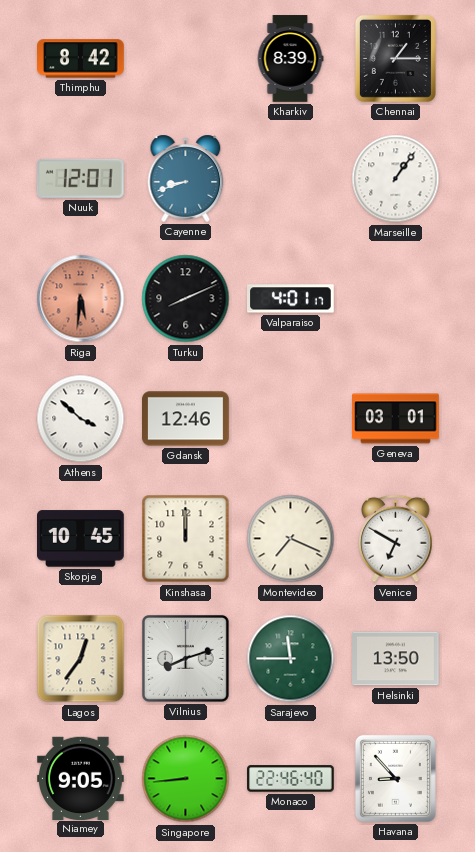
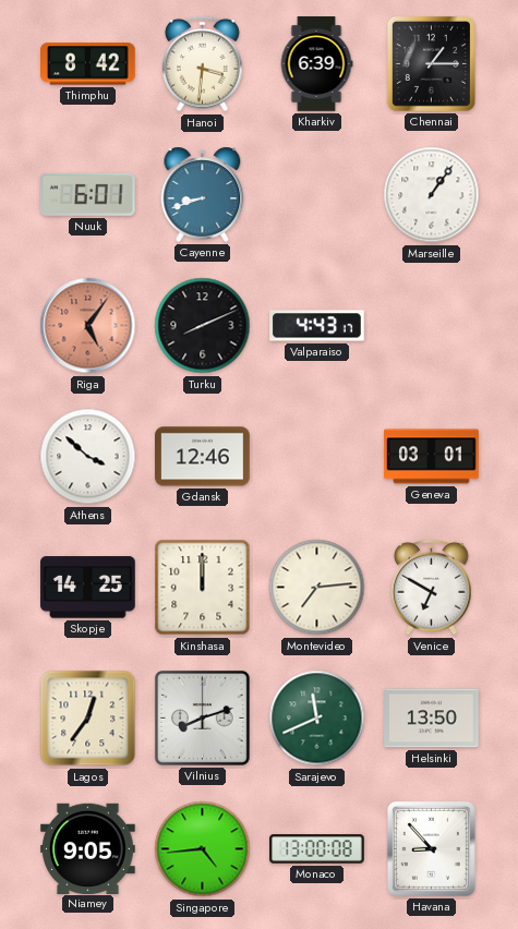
Hanoi: none -> 3:31 (203, 64)
Kharkiv: 8:39 -> 6:39 (316, 64)
Nuuk: 12:01 -> 6:01 (87, 194)
Riga: 5:31 -> 5:06 (88, 326)
Valparaiso: 4:01 -> 4:43 (317, 326)
Skopje: 10:45 -> 14:25 (88, 588)
Montevideo: 7:19 -> 7:14 (317, 588)
Sarajevo: 11:45 -> 11:41 (317, 719)
Singapore: 8:44 -> 4:44 (203, 849)
Monaco: 22:46 -> 13:00 (317, 849)
